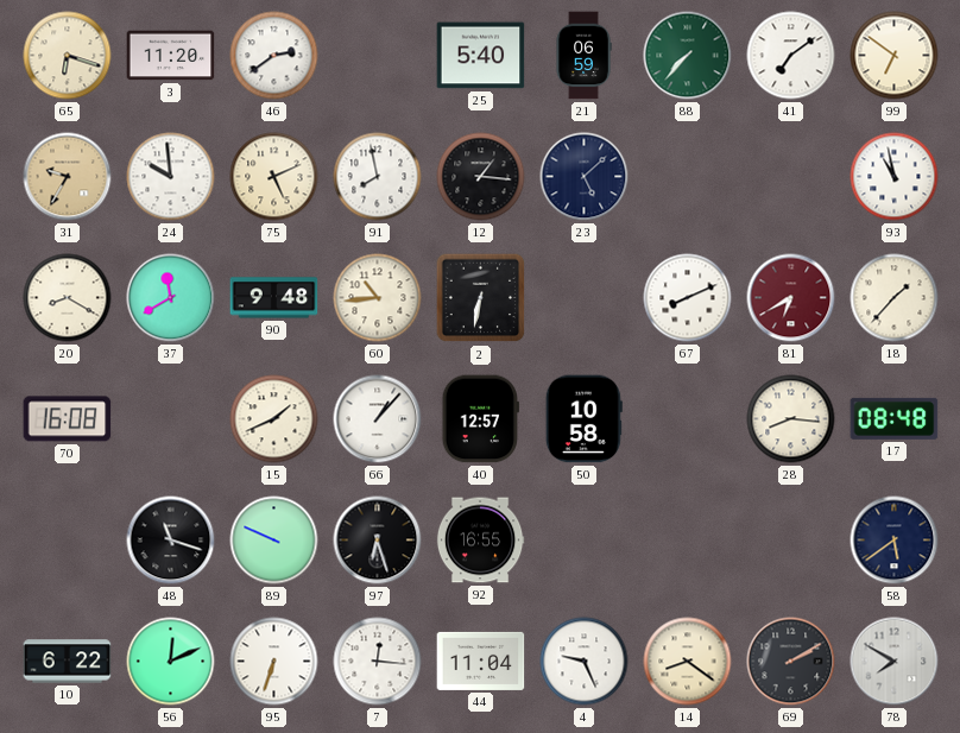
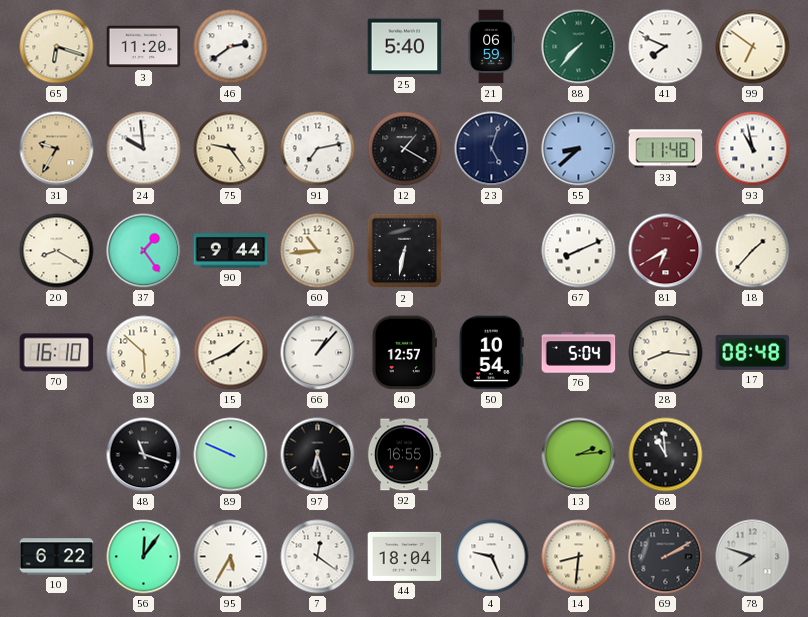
41: 7:09 -> 7:49 (666, 47)
75: 5:11 -> 9:24 (231, 149)
91: 7:58 -> 7:13 (318, 149)
12: 1:16 -> 1:20 (405, 149)
23: 5:08 -> 5:03 (492, 149)
55: none -> 8:38 (579, 149)
33: none -> 11:48 (666, 149)
37: 11:40 -> 1:24 (144, 251)
90: 9:48 -> 9:44 (231, 251)
70: 16:08 -> 16:10 (57, 353)
83: none -> 5:52 (144, 353)
50: 10:58 -> 10:54 (491, 353)
76: none -> 5:04 (579, 353)
13: none -> 2:14 (579, 455)
68: none -> 10:59 (666, 455)
58: 5:39 -> none (895, 541)
56: 12:11 -> 12:06 (144, 557)
95: 6:33 -> 5:35 (231, 557)
7: 12:16 -> 12:21 (318, 557)
44: 11:04 -> 18:04 (405, 556)
14: 8:21 -> 8:31 (579, 557)
78: 7:50 -> 7:48 (753, 557)
